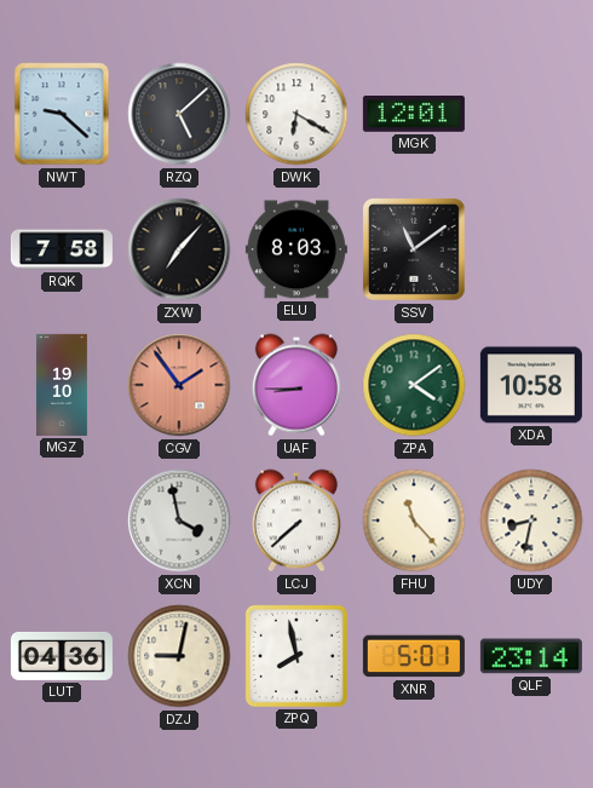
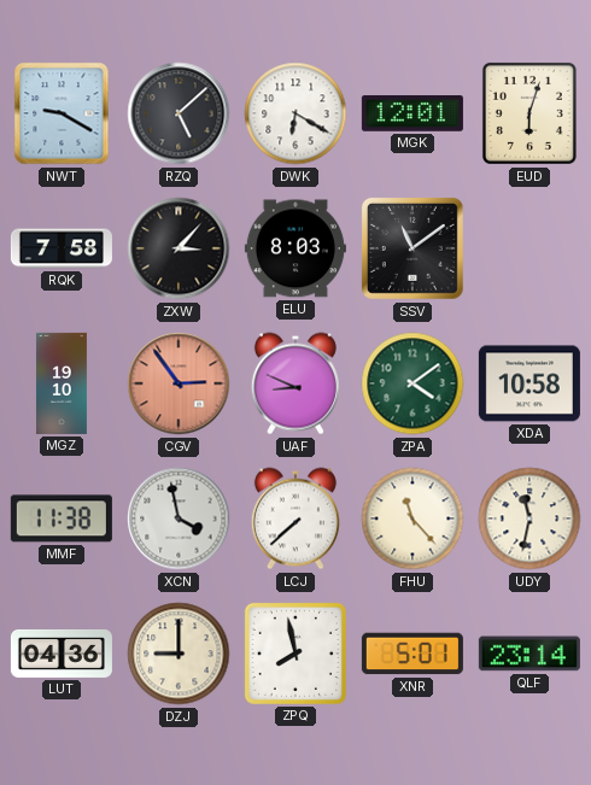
NWT: 9:22 -> 9:20 (62, 113)
EUD: none -> 6:03 (529, 113)
ZXW: 7:07 -> 3:07 (179, 248)
CGV: 1:54 -> 2:54 (179, 383)
UAF: 8:45 -> 8:49 (295, 383)
MMF: none -> 11:38 (62, 519)
UDY: 8:32 -> 11:32 (529, 519)
DZJ: 9:02 -> 9:00 (179, 654)
